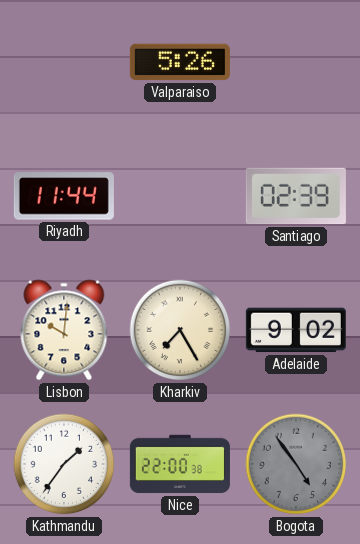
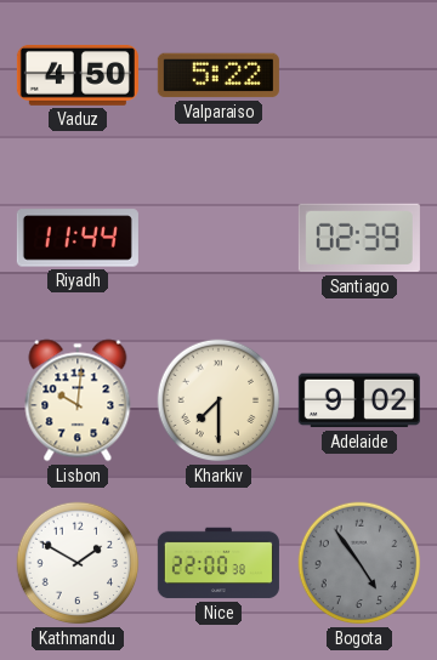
Vaduz: none -> 4:50 (78, 76)
Valparaiso: 5:26 -> 5:22 (218, 75)
Kharkiv: 7:25 -> 7:30 (218, 400)
Kathmandu: 1:36 -> 1:50 (78, 563)
